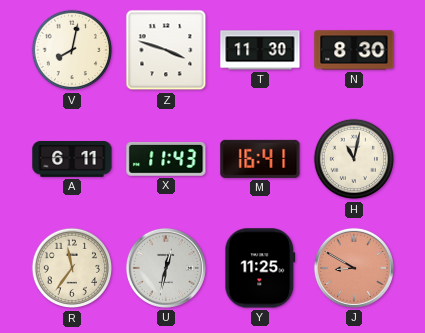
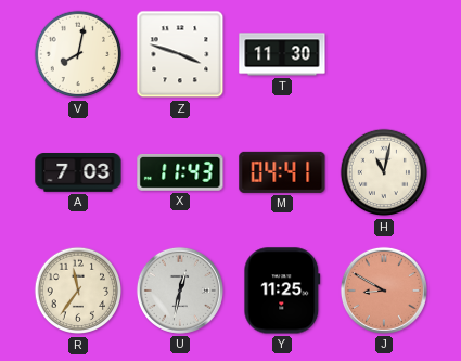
N: 8:30 -> none (354, 50)
A: 6:11 -> 7:03 (78, 172)
M: 16:41 -> 04:41 (282, 172)
